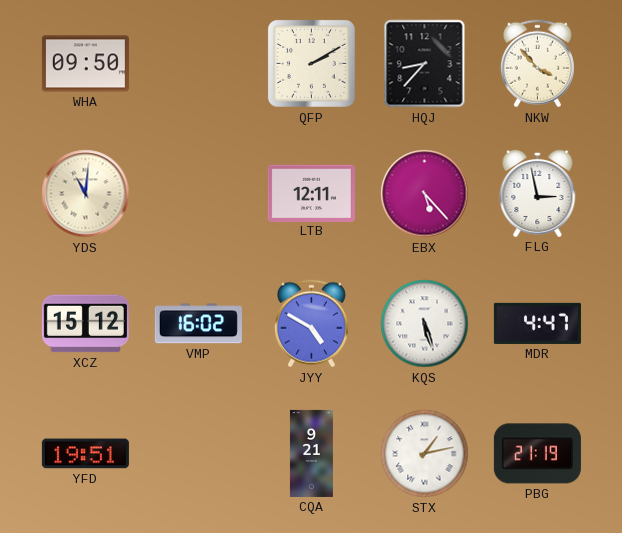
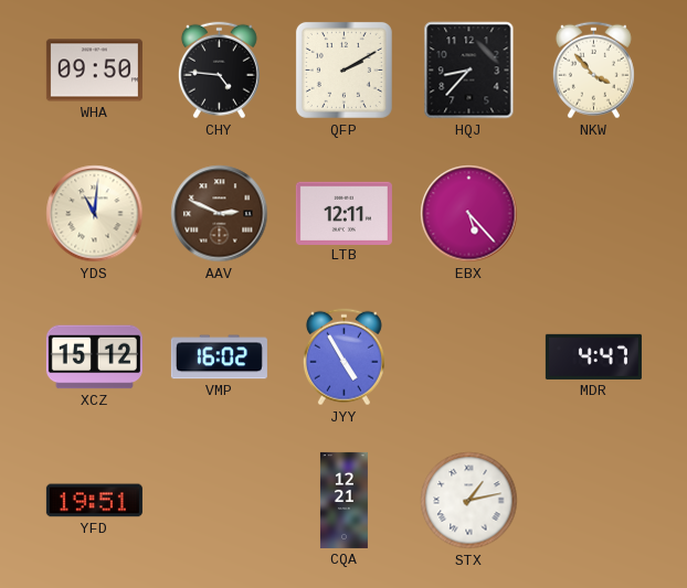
CHY: none -> 4:46 (219, 71)
AAV: none -> 2:49 (220, 214)
FLG: 2:58 -> none (538, 193)
JYY: 4:50 -> 4:55 (343, 357)
KQS: 5:27 -> none (425, 324)
CQA: 9:21 -> 12:21 (343, 500)
PBG: 21:19 -> none (537, 454)
